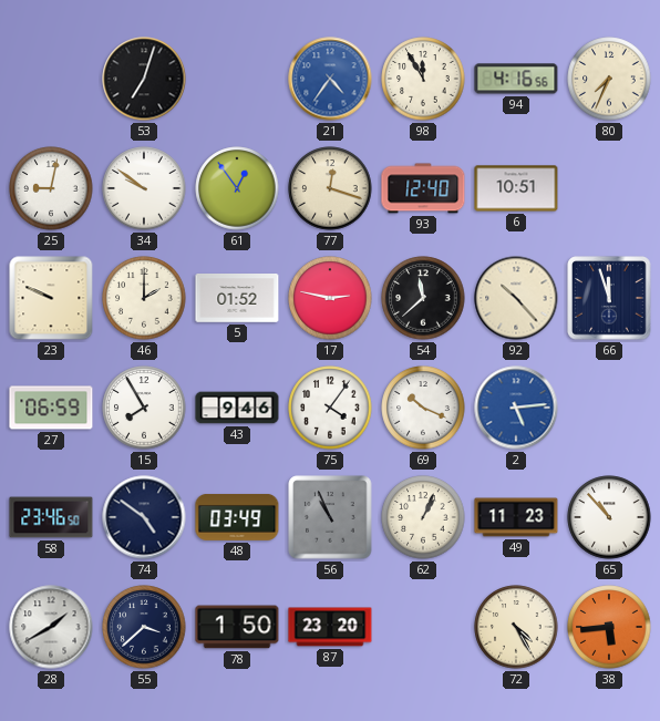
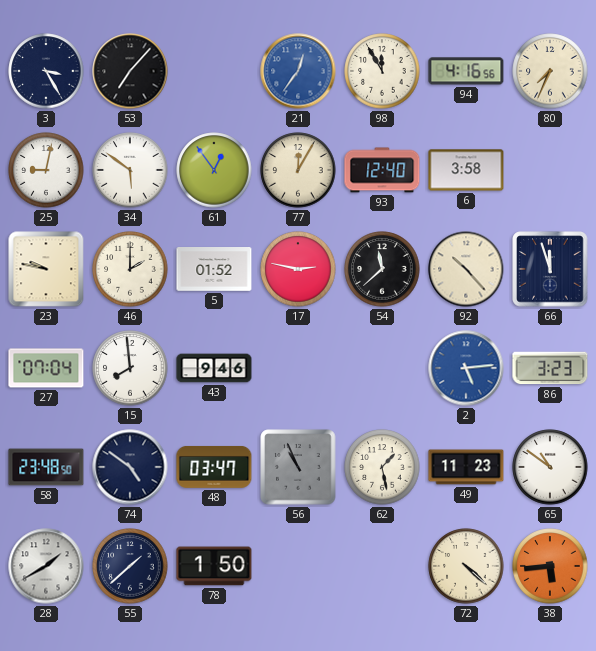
3: none -> 3:25 (46, 71)
53: 7:03 -> 7:07 (130, 71)
21: 4:36 -> 12:36 (298, 71)
34: 9:51 -> 5:51 (130, 170)
77: 12:18 -> 12:05 (298, 170)
6: 10:51 -> 3:58 (466, 170)
23: 9:49 -> 9:47 (46, 269)
27: 06:59 -> 07:04 (46, 368)
15: 7:55 -> 7:59 (130, 368)
75: 4:06 -> none (330, 408)
69: 10:19 -> none (423, 408)
86: none -> 3:23 (550, 368)
58: 23:46 -> 23:48 (46, 467)
48: 03:49 -> 03:47 (214, 467)
62: 1:04 -> 1:28 (382, 467)
65: 10:53 -> 10:51 (550, 467)
55: 3:38 -> 1:38 (130, 566)
87: 23:20 -> none (330, 627)
72: 4:25 -> 4:22 (466, 566)
